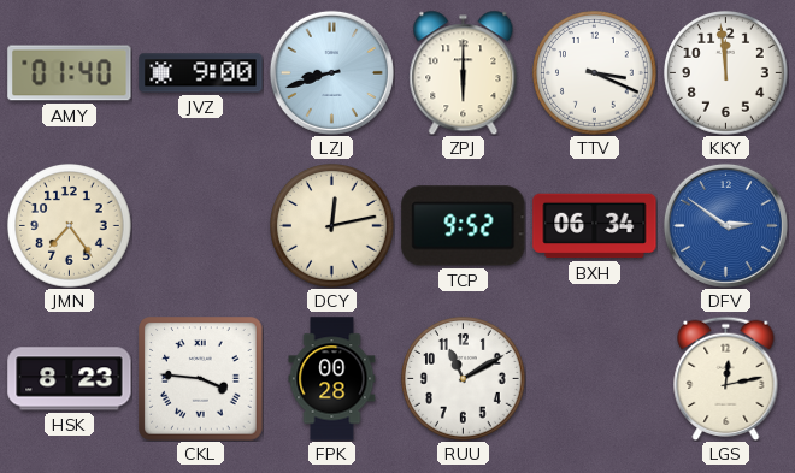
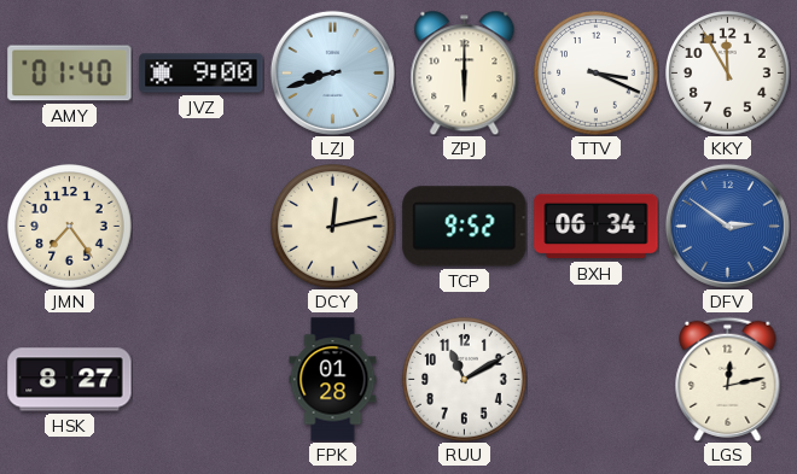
KKY: 11:59 -> 11:55 (728, 74)
HSK: 8:23 -> 8:27 (70, 380)
CKL: 3:46 -> none (201, 379)
FPK: 00:28 -> 01:28 (333, 380)
